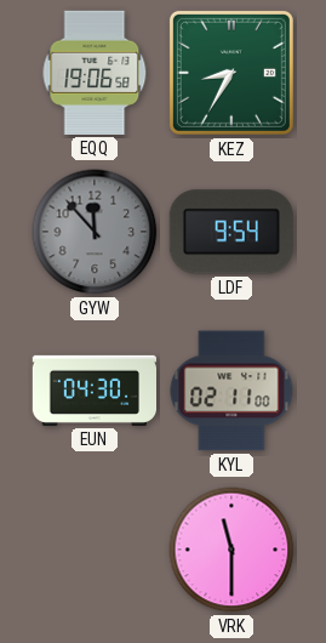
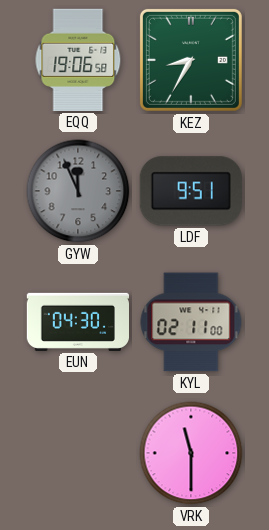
GYW: 11:53 -> 11:56 (78, 191)
LDF: 9:54 -> 9:51 (191, 191)
